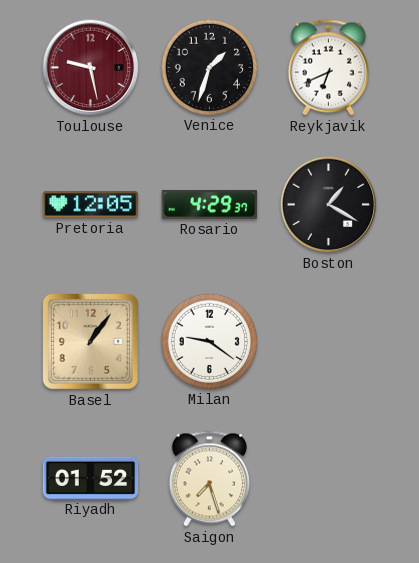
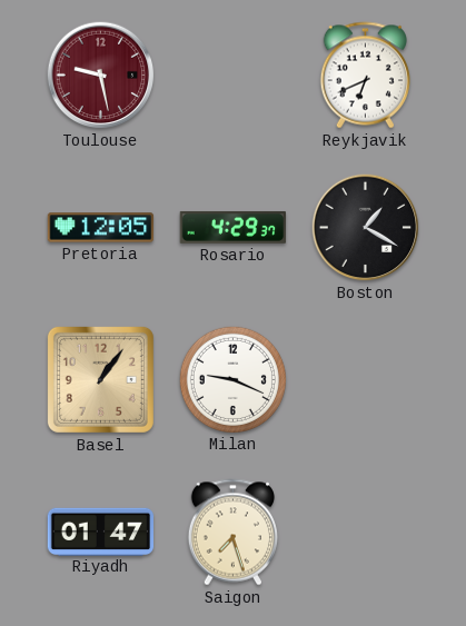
Venice: 1:33 -> none (209, 67)
Milan: 9:21 -> 9:19 (232, 379)
Riyadh: 01:52 -> 01:47 (101, 531)
